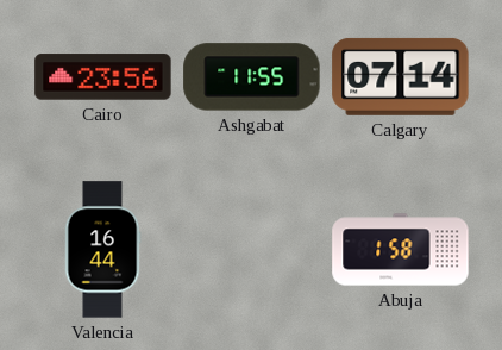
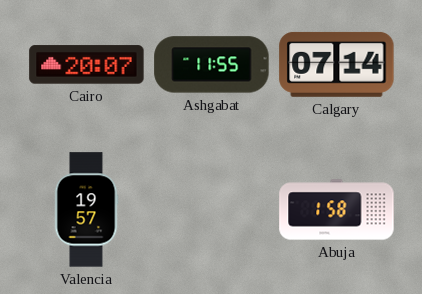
Cairo: 23:56 -> 20:07 (87, 65)
Valencia: 16:44 -> 19:57 (86, 210)
